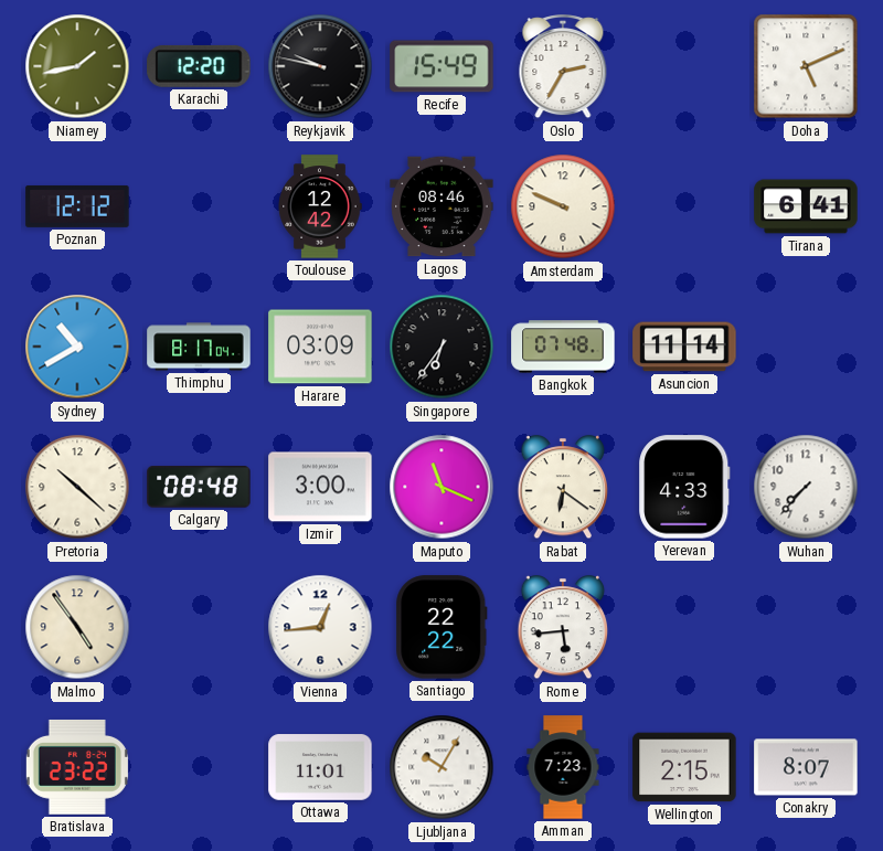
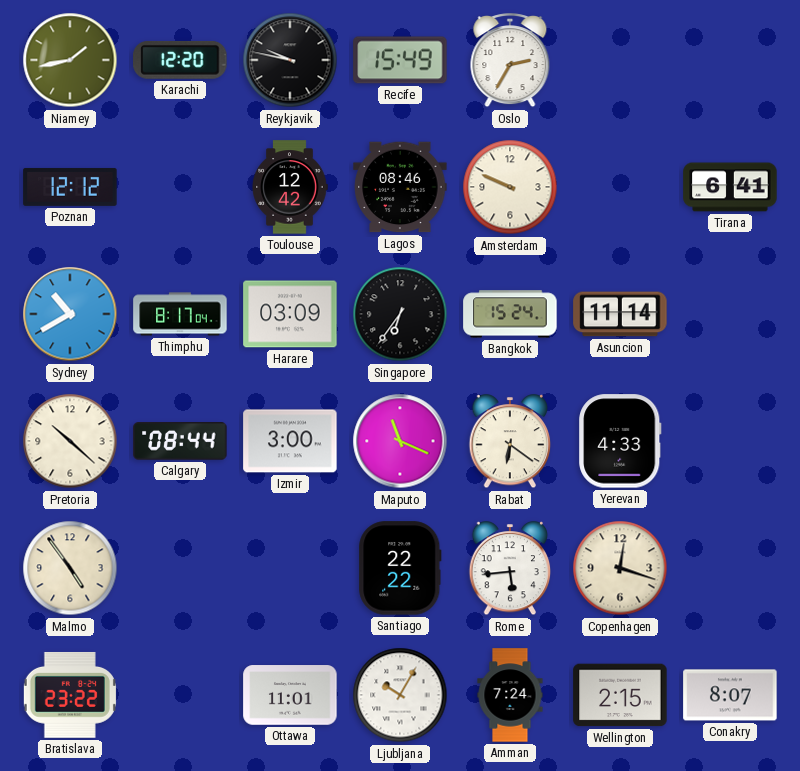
Doha: 5:11 -> none (806, 66)
Bangkok: 07:48 -> 15:24 (510, 314)
Calgary: 08:48 -> 08:44 (180, 441)
Wuhan: 7:37 -> none (806, 487)
Vienna: 12:44 -> none (320, 627)
Copenhagen: none -> 12:18 (620, 568)
Amman: 7:23 -> 7:24 (510, 695)
